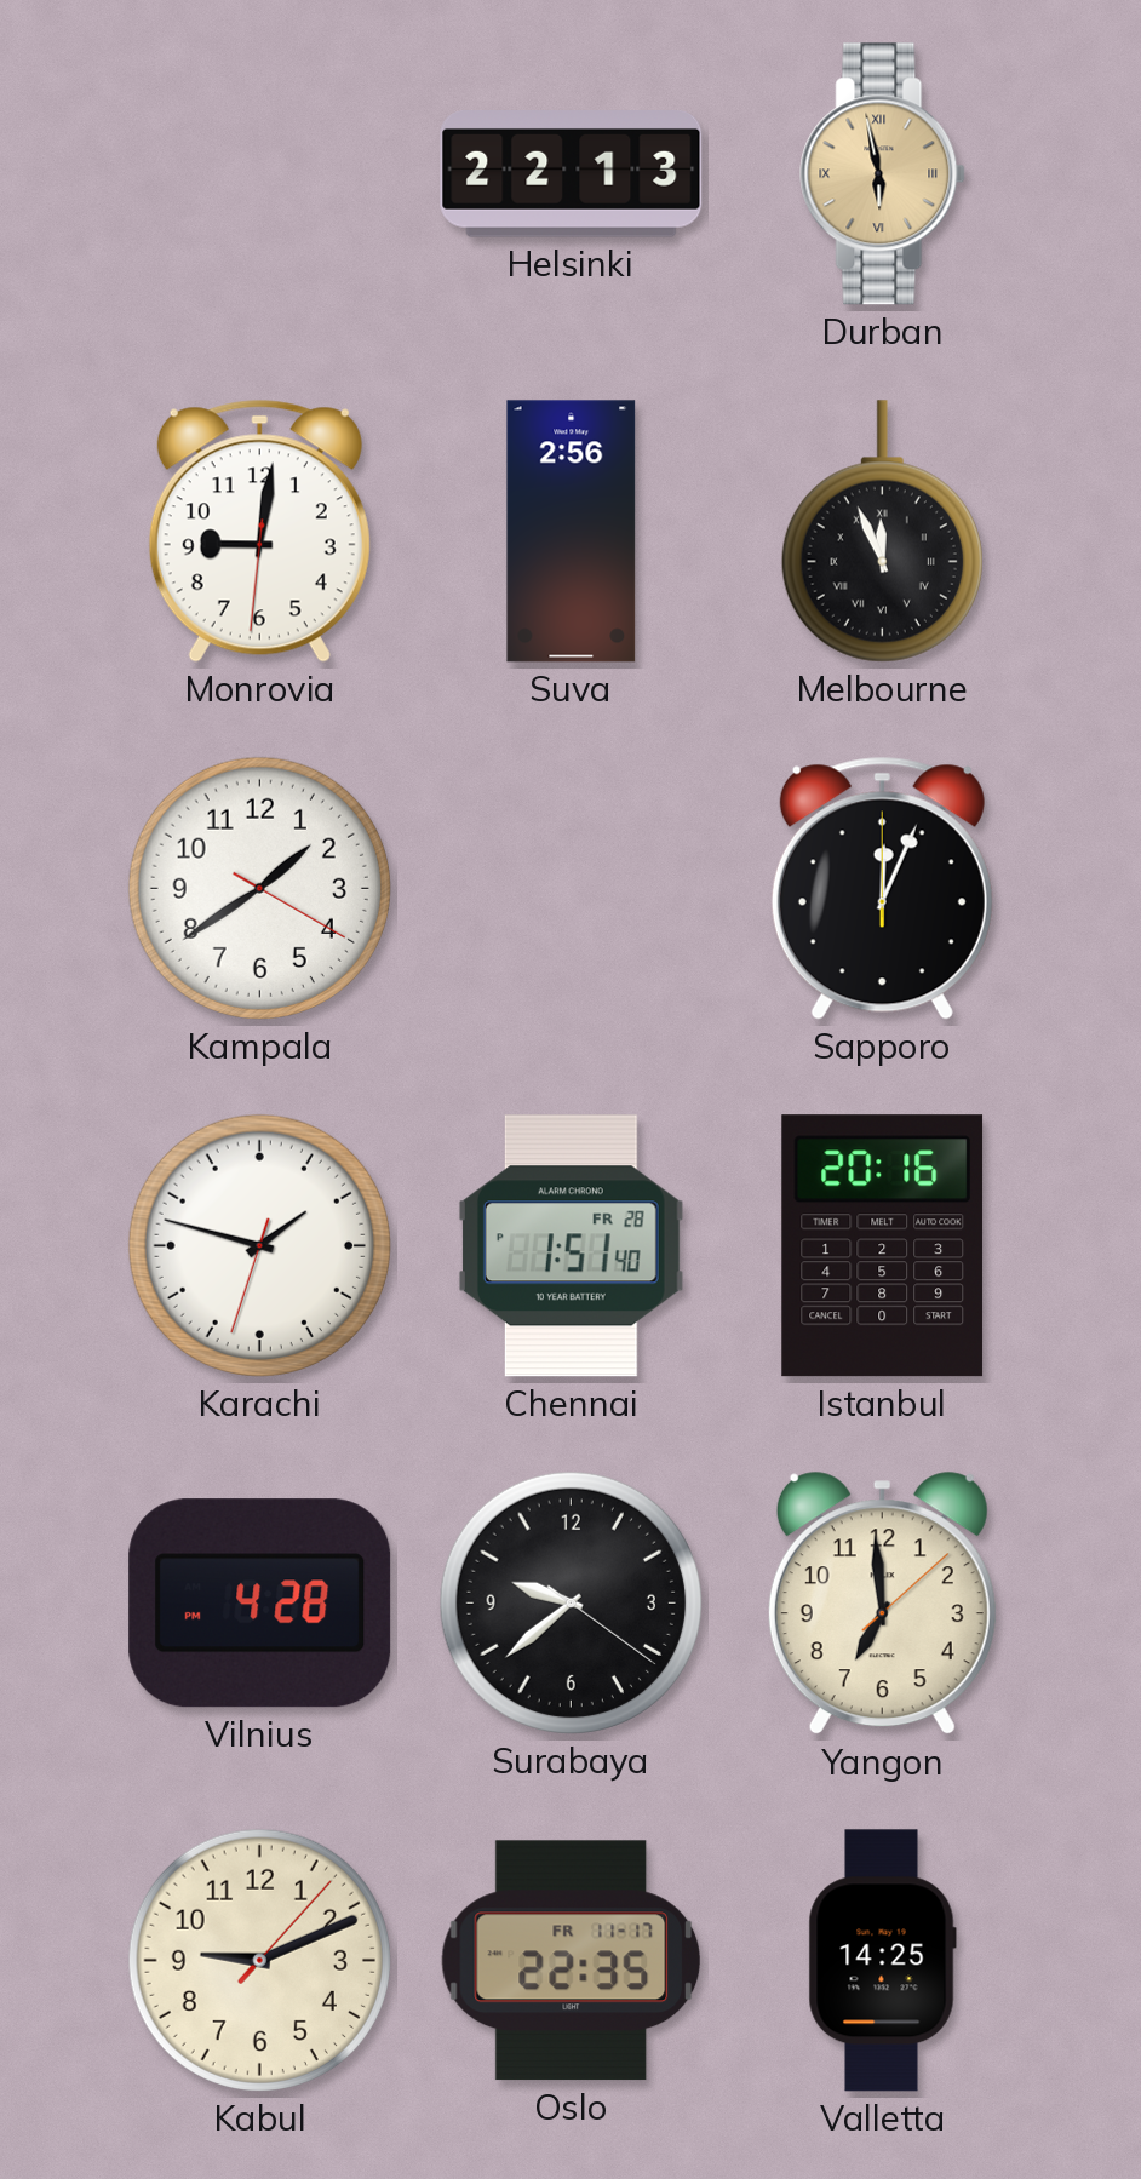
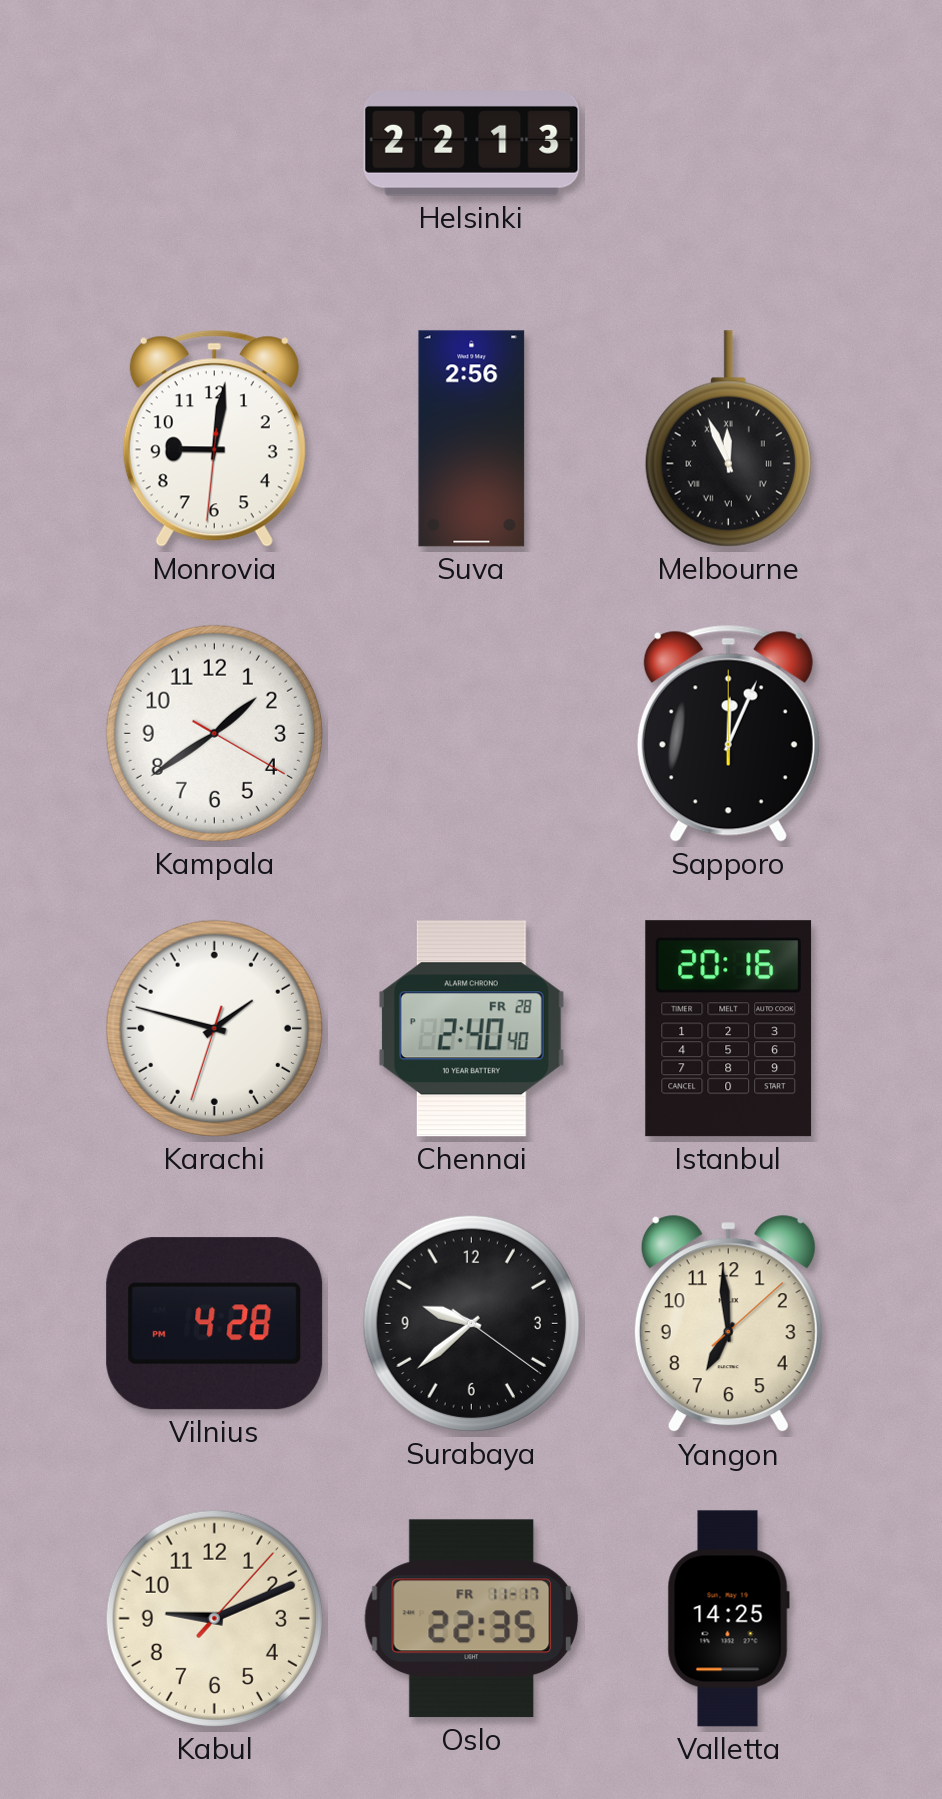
Durban: 5:58 -> none (883, 174)
Chennai: 1:51 -> 2:40 (471, 1029)
